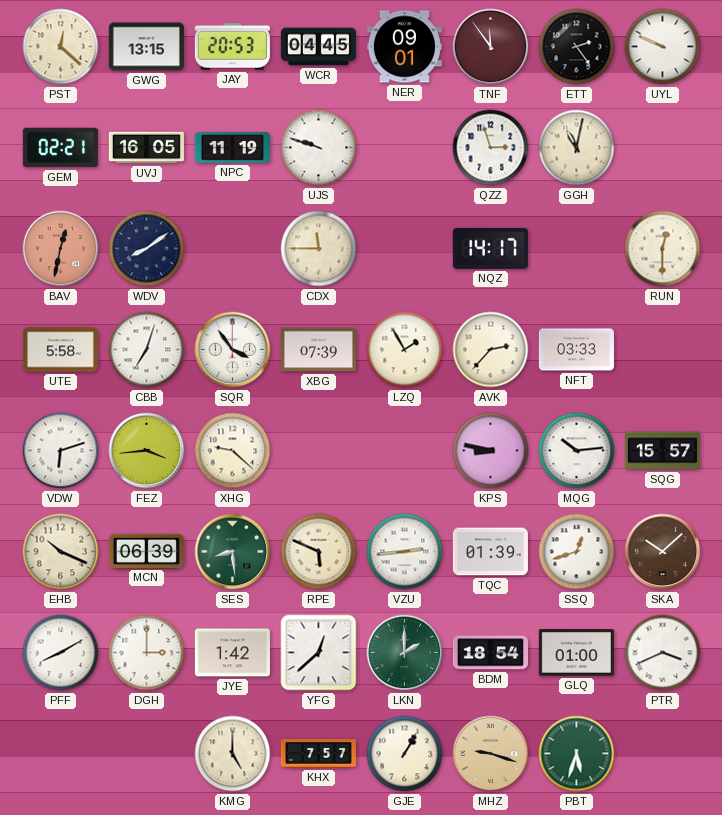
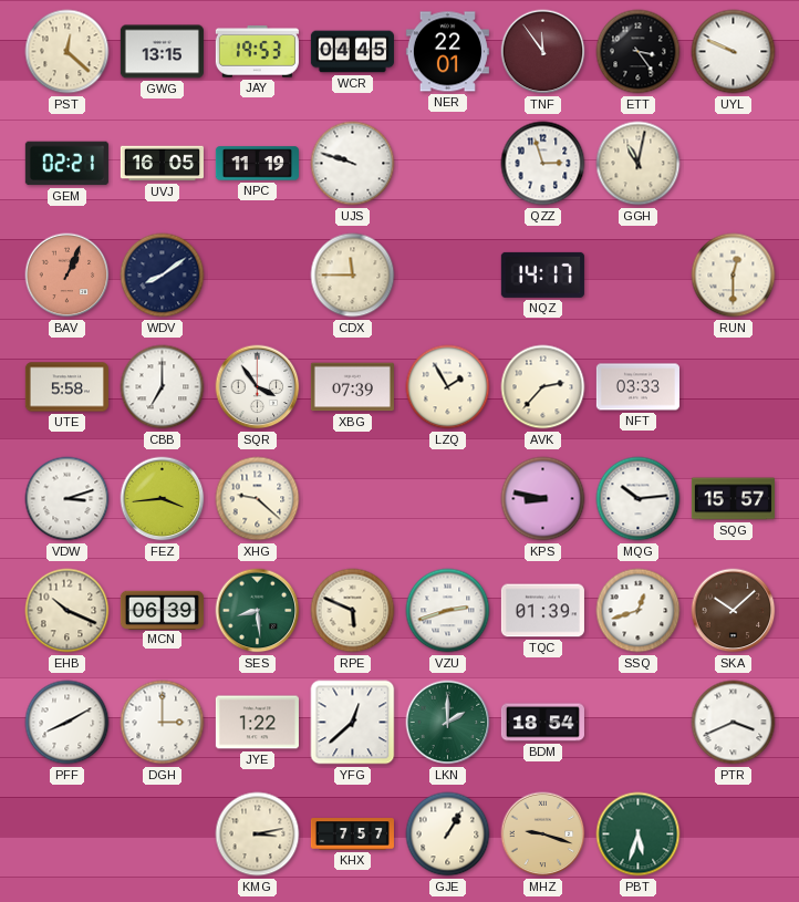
JAY: 20:53 -> 19:53 (257, 52)
NER: 09:01 -> 22:01 (447, 52)
ETT: 2:24 -> 3:24 (639, 52)
BAV: 12:32 -> 1:04 (68, 276)
CBB: 7:03 -> 7:00 (163, 387)
VDW: 6:12 -> 3:12 (68, 499)
VZU: 2:44 -> 2:42 (448, 611)
JYE: 1:42 -> 1:22 (257, 723)
GLQ: 01:00 -> none (576, 653)
KMG: 5:00 -> 3:13 (258, 834)
